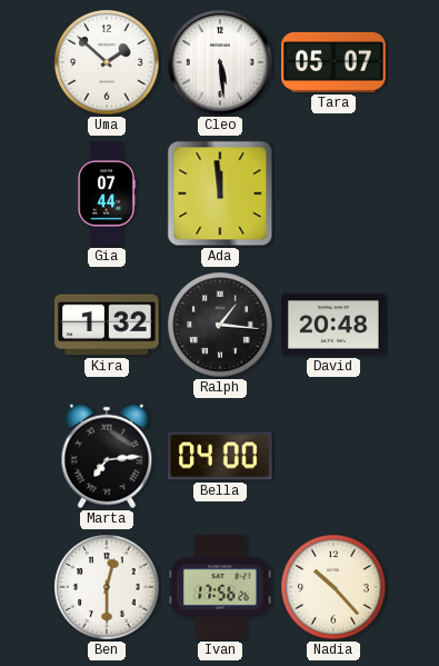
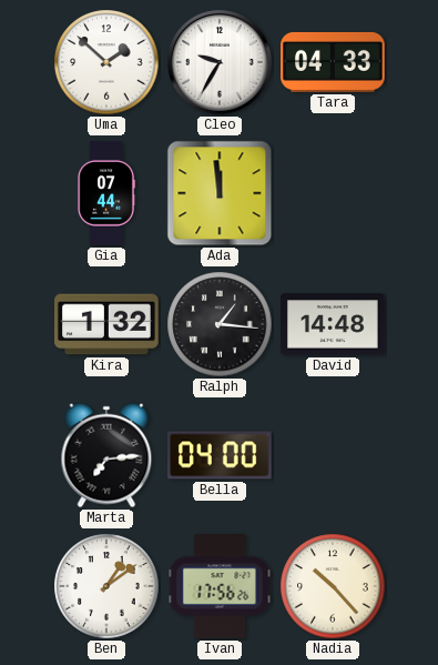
Cleo: 5:29 -> 9:35 (220, 62)
Tara: 05:07 -> 04:33 (333, 62)
David: 20:48 -> 14:48 (333, 324)
Ben: 12:30 -> 1:09 (106, 586)
